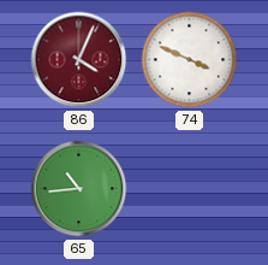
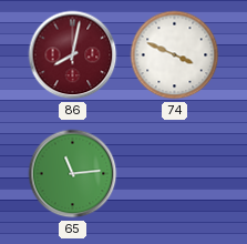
86: 4:04 -> 8:02 (73, 55)
65: 10:44 -> 11:14 (73, 174)
